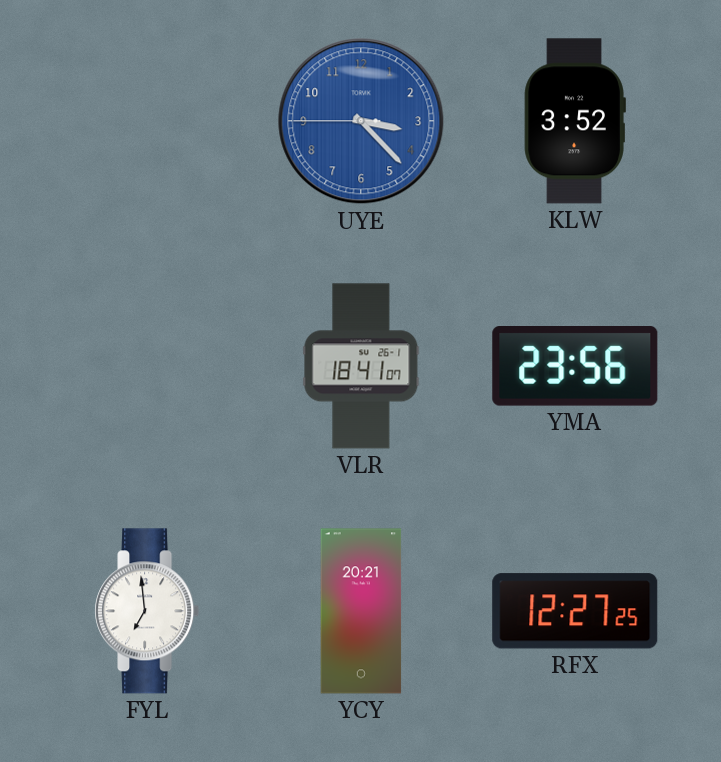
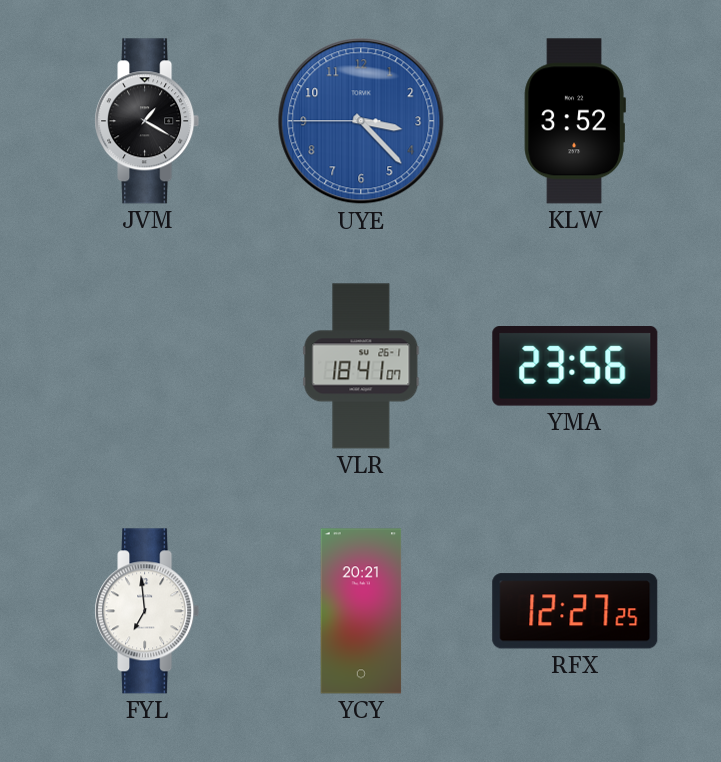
JVM: none -> 1:20 (147, 121)
